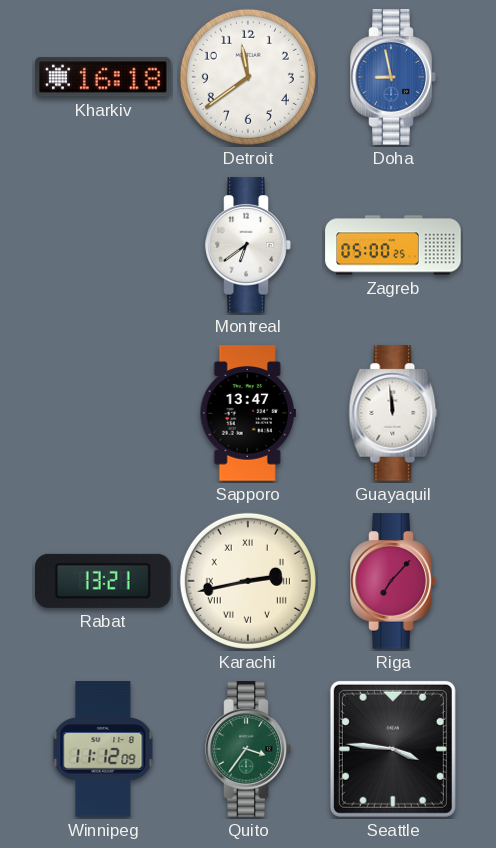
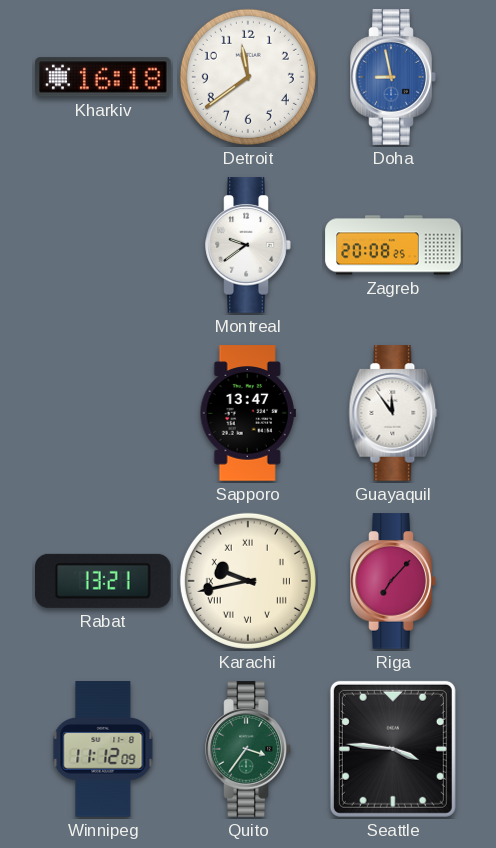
Montreal: 6:39 -> 9:39 (248, 245)
Zagreb: 05:00 -> 20:08 (393, 245)
Guayaquil: 11:59 -> 11:54 (393, 413)
Karachi: 2:43 -> 9:43 (248, 581)
